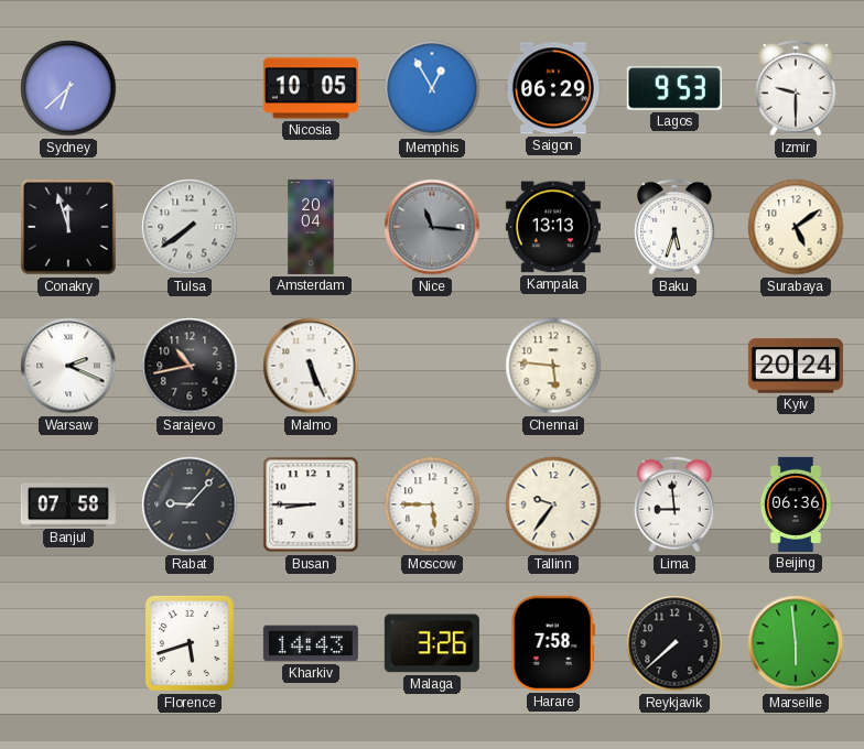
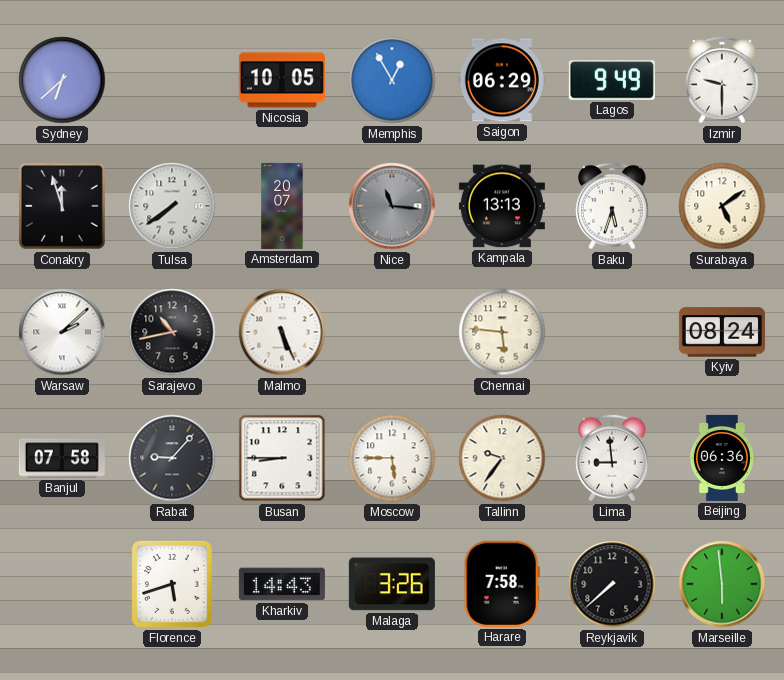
Lagos: 9:53 -> 9:49 (612, 80)
Amsterdam: 20:04 -> 20:07 (282, 206)
Warsaw: 2:19 -> 2:08 (62, 332)
Kyiv: 20:24 -> 08:24 (722, 332)
